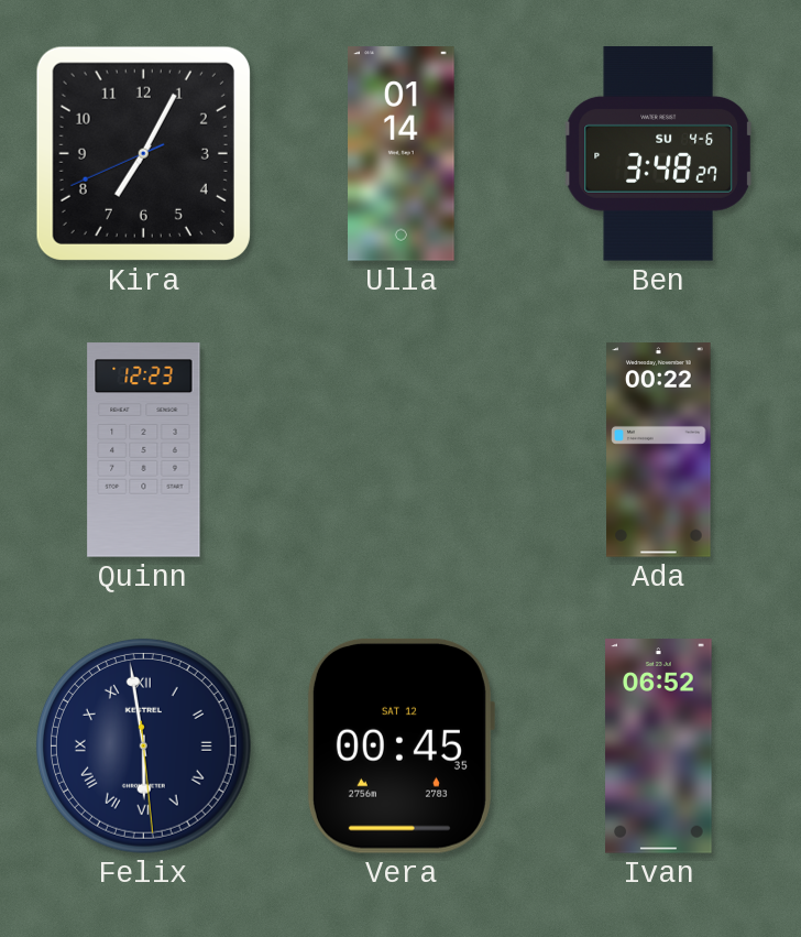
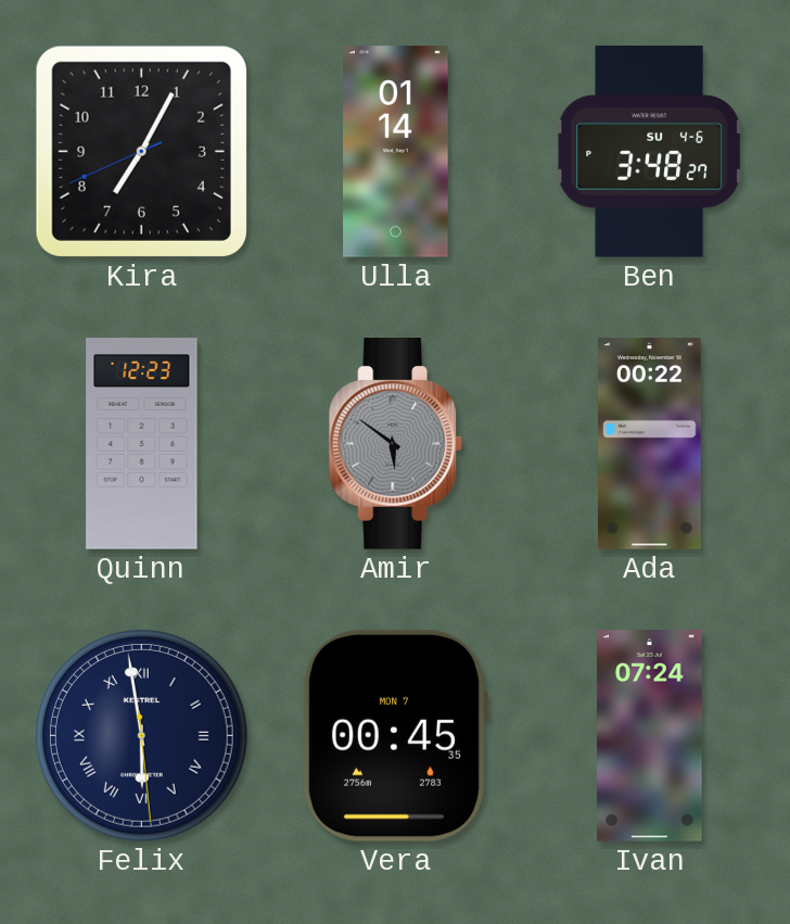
Amir: none -> 5:51 (395, 444)
Vera date: SAT 12 -> MON 7 (395, 735)
Ivan: 06:52 -> 07:24 (650, 736)
